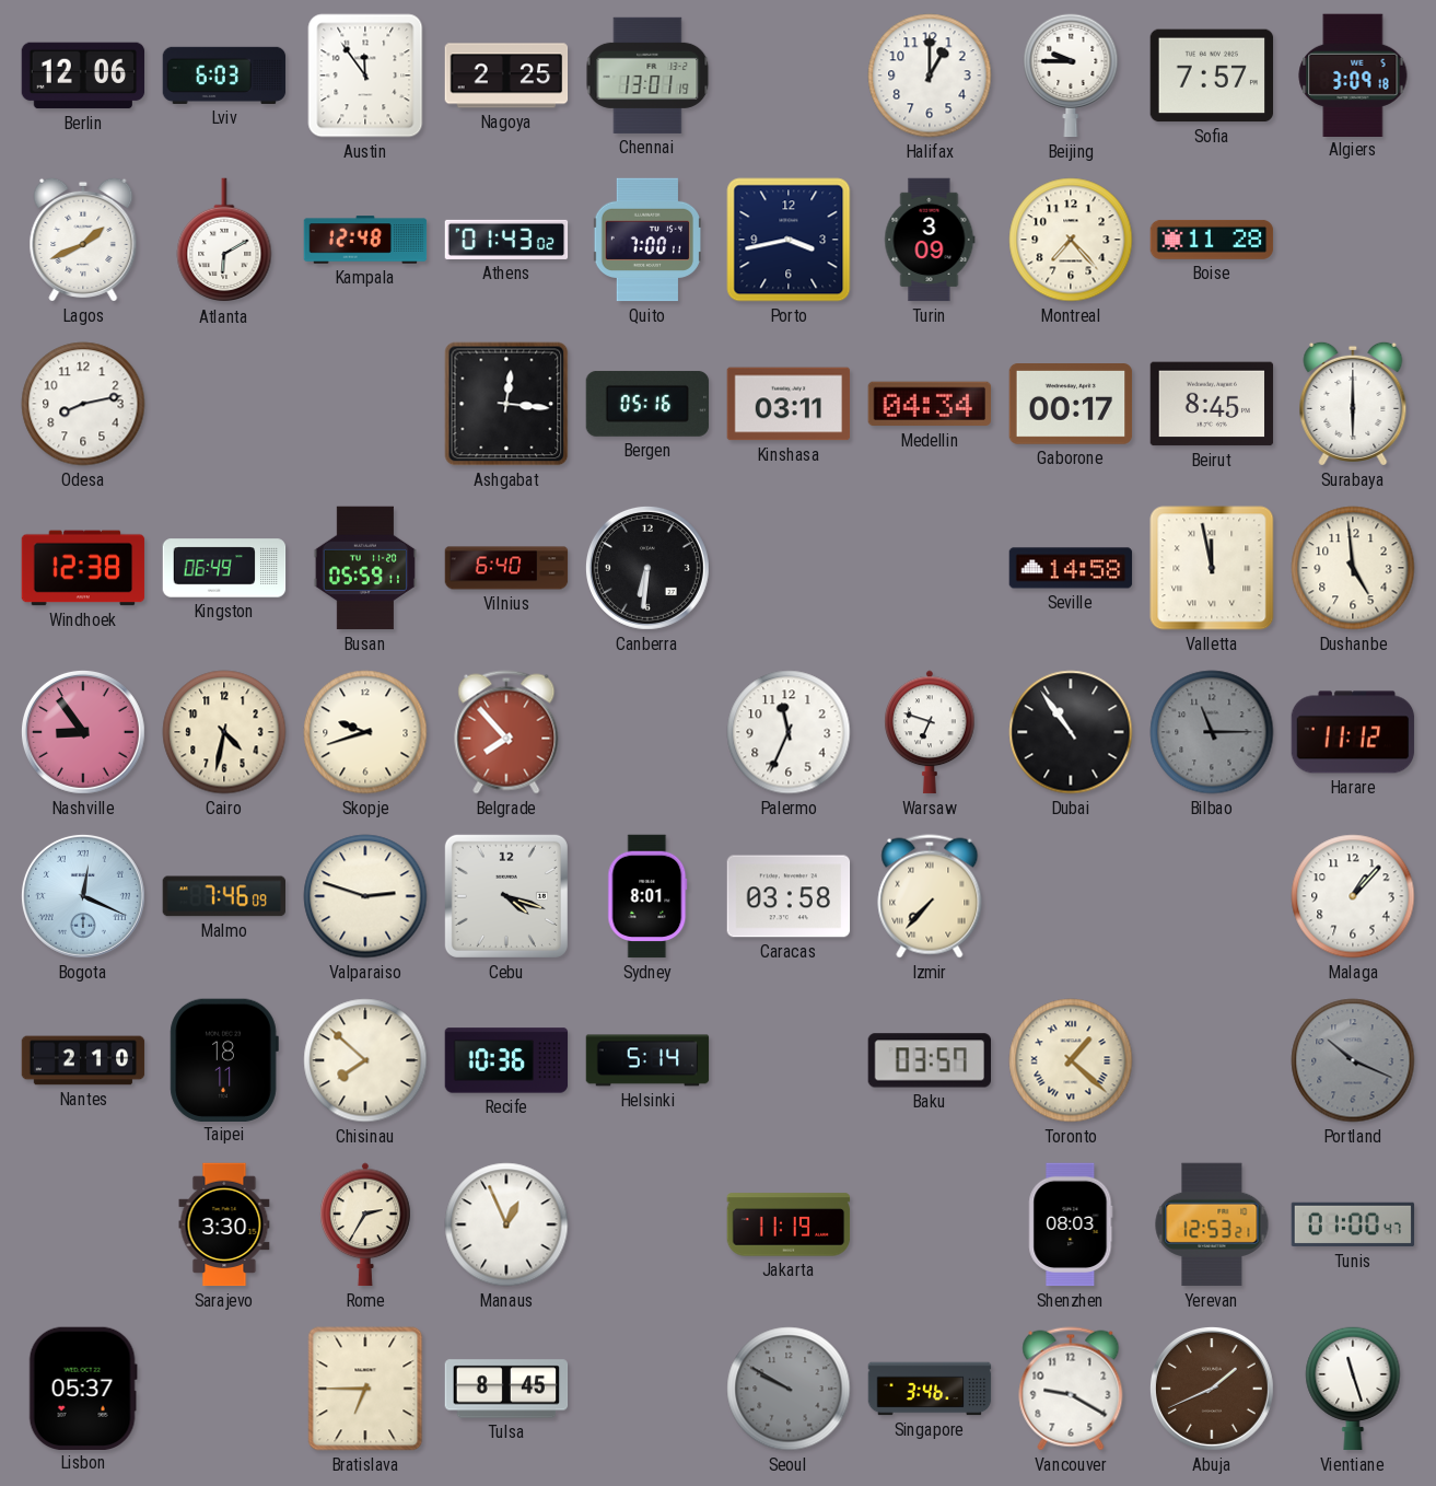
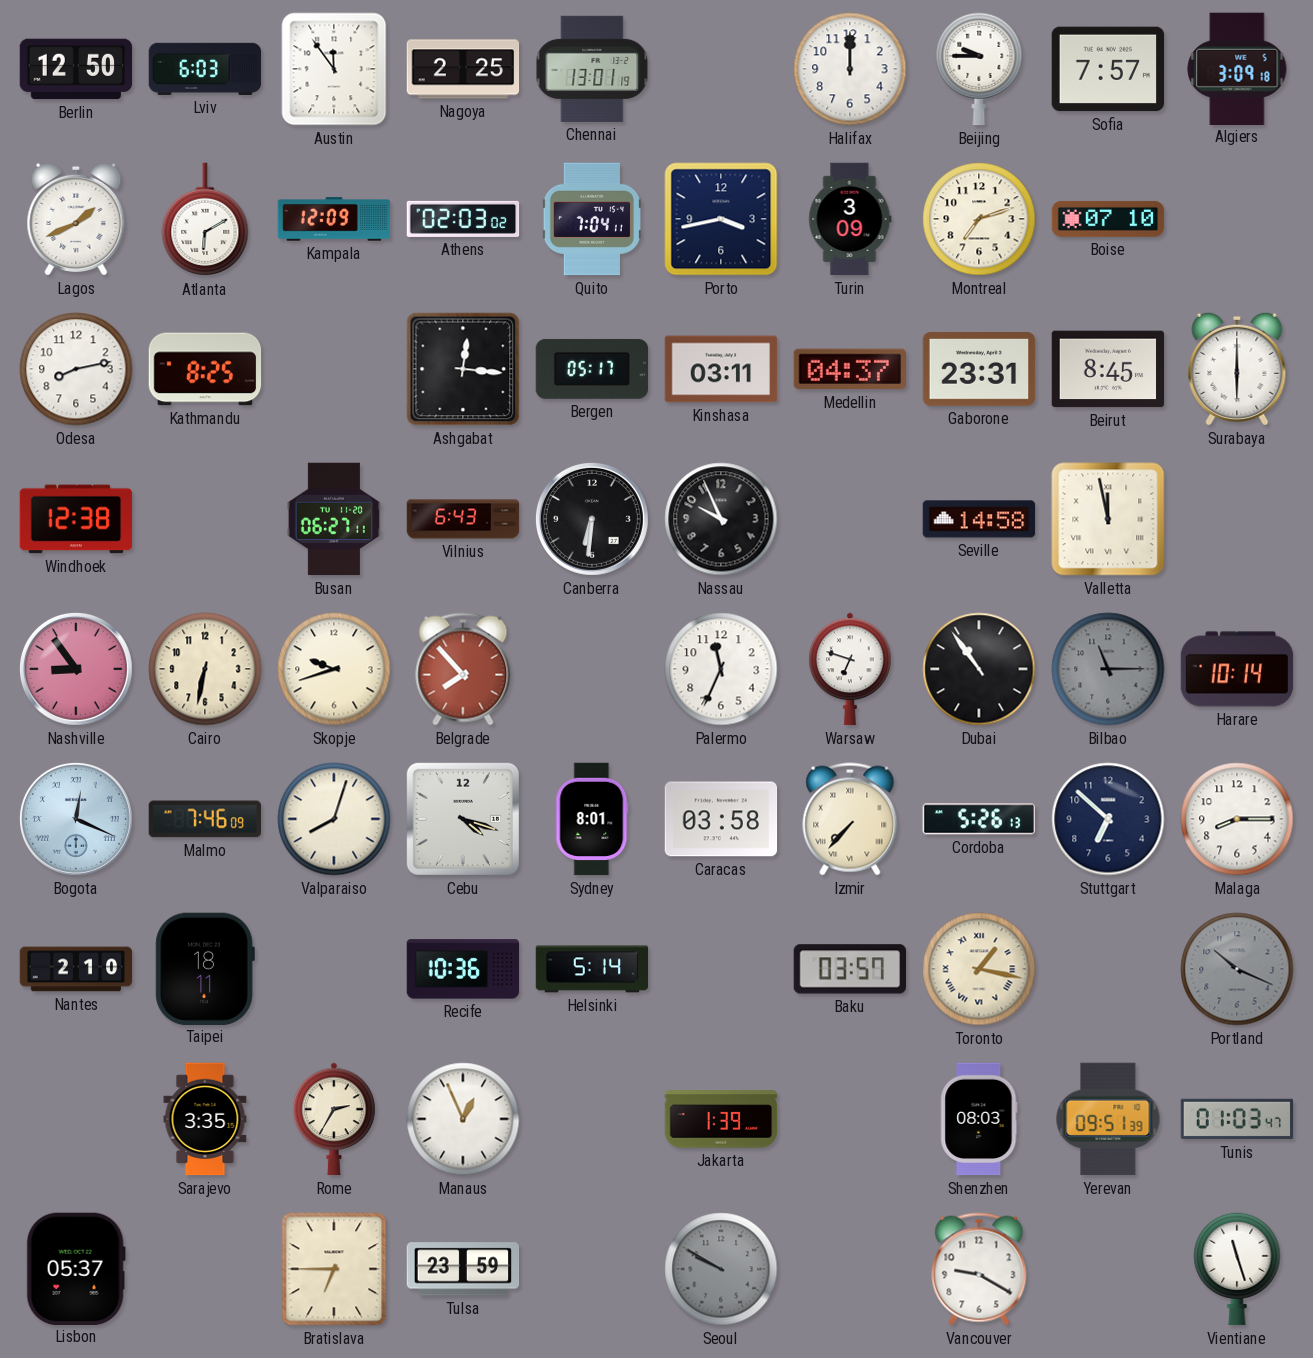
Berlin: 12:06 -> 12:50 (76, 69)
Halifax: 1:00 -> 12:00 (850, 69)
Kampala: 12:48 -> 12:09 (334, 219)
Athens: 01:43 -> 02:03 (463, 219)
Quito: 7:00 -> 7:04 (591, 219)
Montreal: 7:23 -> 7:12 (979, 219)
Boise: 11:28 -> 07:10 (1108, 219)
Kathmandu: none -> 8:25 (205, 369)
Bergen: 05:16 -> 05:17 (592, 369)
Medellin: 04:34 -> 04:37 (850, 369)
Gaborone: 00:17 -> 23:31 (979, 370)
Kingston: 06:49 -> none (224, 568)
Busan: 05:59 -> 06:27 (334, 519)
Vilnius: 6:40 -> 6:43 (463, 519)
Nassau: none -> 9:56 (721, 519)
Dushanbe: 4:59 -> none (1353, 568)
Cairo: 4:32 -> 6:32 (205, 669)
Harare: 11:12 -> 10:14 (1237, 669)
Valparaiso: 2:48 -> 8:03 (334, 819)
Cordoba: none -> 5:26 (978, 819)
Stuttgart: none -> 6:52 (1108, 819)
Malaga: 1:07 -> 8:15 (1237, 819)
Chisinau: 7:52 -> none (365, 1060)
Toronto: 1:22 -> 1:17 (979, 969)
Sarajevo: 3:30 -> 3:35 (205, 1119)
Jakarta: 11:19 -> 1:39 (721, 1119)
Yerevan: 12:53 -> 09:51 (1108, 1119)
Tunis: 01:00 -> 01:03 (1237, 1119)
Tulsa: 8:45 -> 23:59 (463, 1269)
Singapore: 3:46 -> none (930, 1389)
Abuja: 1:41 -> none (1212, 1389)
